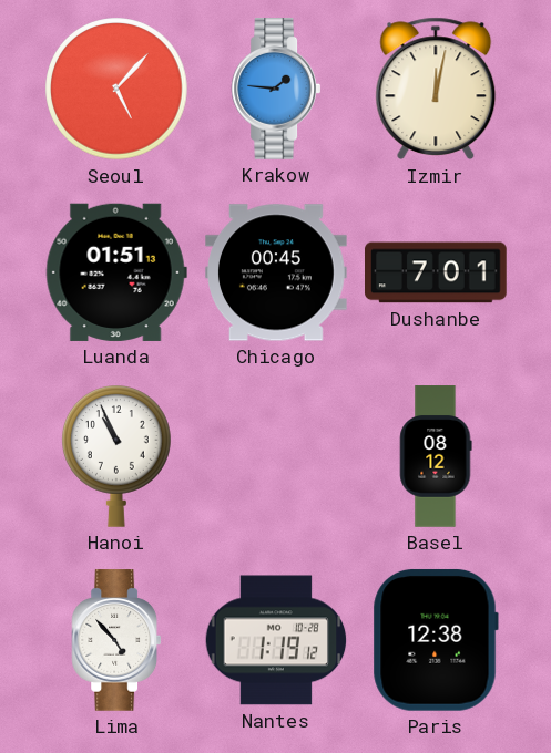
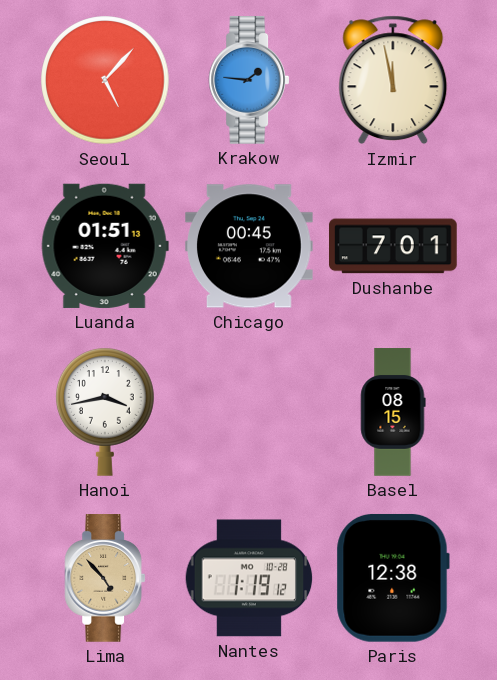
Izmir: 12:02 -> 11:58 (393, 80)
Hanoi: 10:56 -> 3:43 (106, 412)
Basel: 08:12 -> 08:15 (393, 412)
Lima dial: white -> champagne (105, 578)
